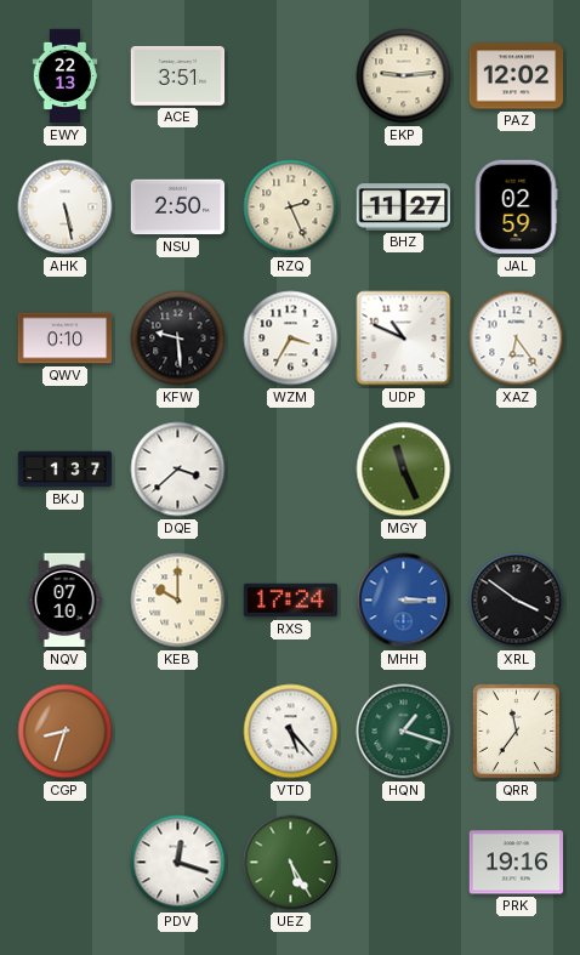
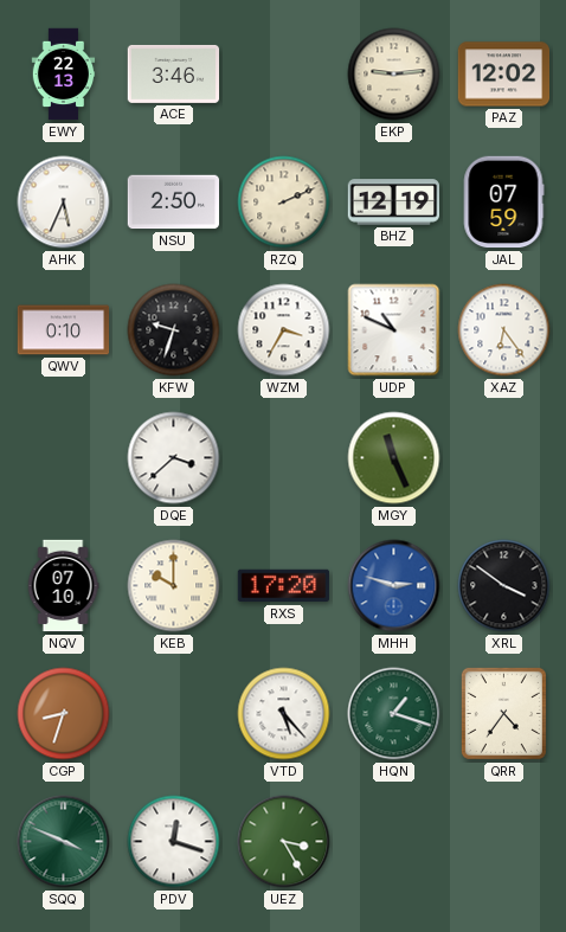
ACE: 3:51 -> 3:46 (174, 73)
AHK: 5:28 -> 5:34 (64, 203)
RZQ: 2:26 -> 2:11 (284, 203)
BHZ: 11:27 -> 12:19 (394, 203)
JAL: 02:59 -> 07:59 (503, 203)
KFW: 9:29 -> 9:33 (174, 330)
BKJ: 1:37 -> none (66, 470)
RXS: 17:24 -> 17:20 (284, 586)
MHH: 3:15 -> 2:48 (394, 586)
QRR: 11:36 -> 4:36 (503, 713)
SQQ: none -> 3:49 (64, 842)
UEZ: 5:25 -> 3:25 (284, 842)
PRK: 19:16 -> none (517, 863)
